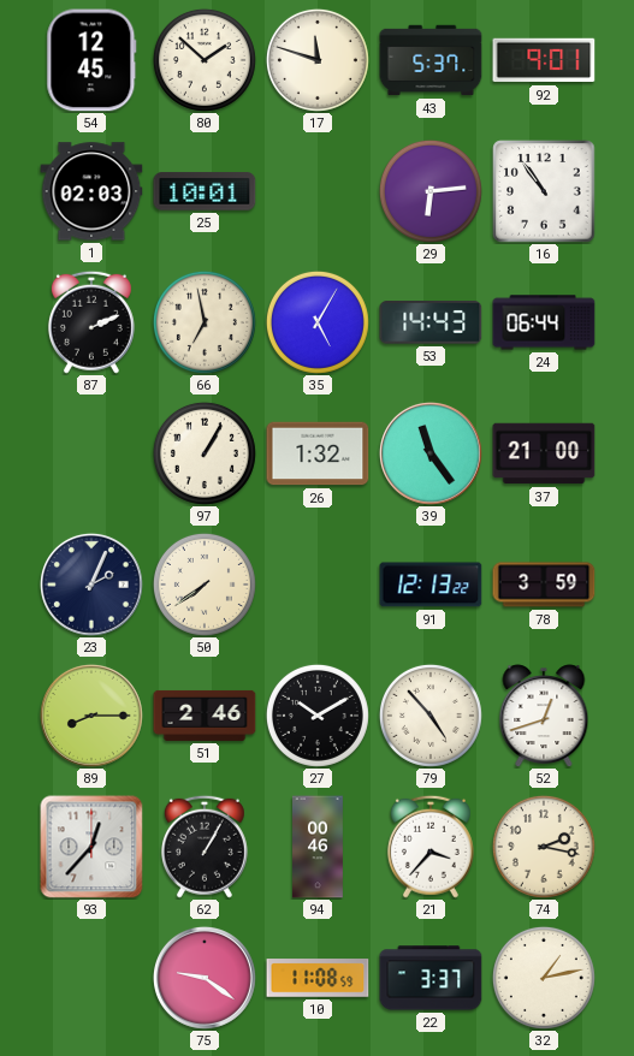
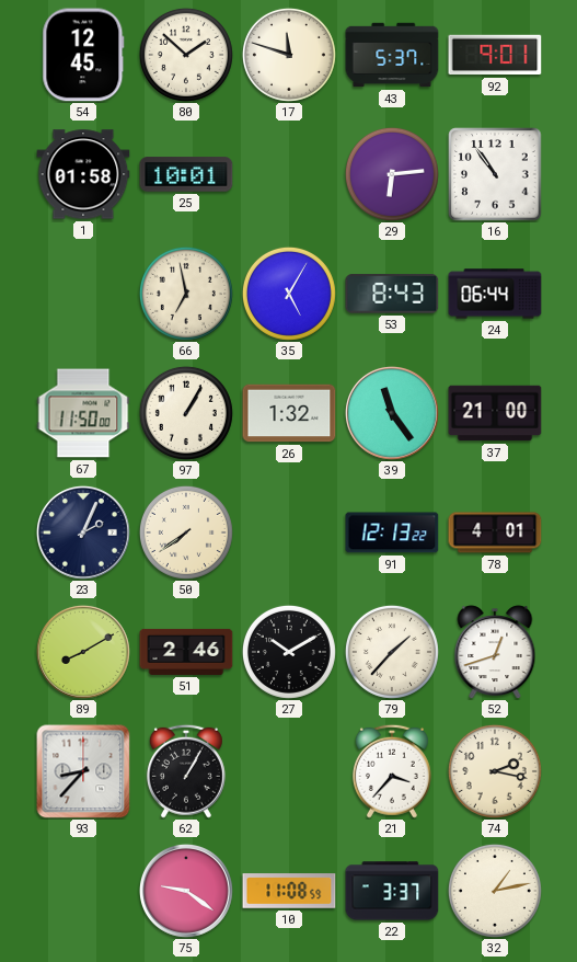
1: 02:03 -> 01:58 (83, 174)
87: 2:11 -> none (91, 322)
53: 14:43 -> 8:43 (392, 294)
67: none -> 11:50 (83, 413)
78: 3:59 -> 4:01 (495, 532)
89: 8:15 -> 8:10 (83, 652)
79: 4:53 -> 1:37 (392, 652)
93: 12:37 -> 8:37 (83, 771)
94: 00:46 -> none (319, 847)
